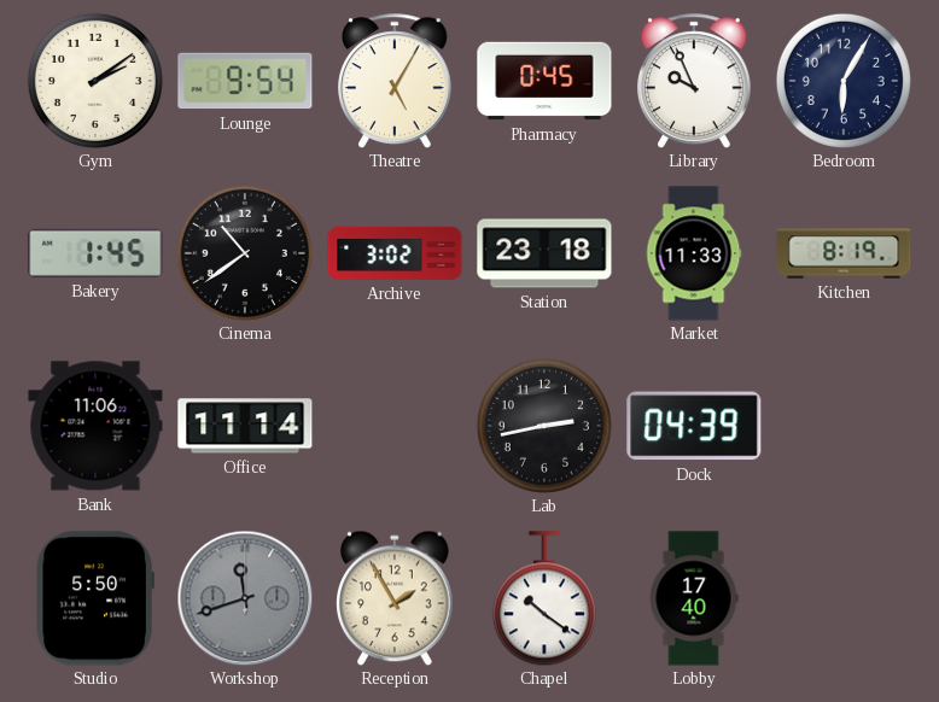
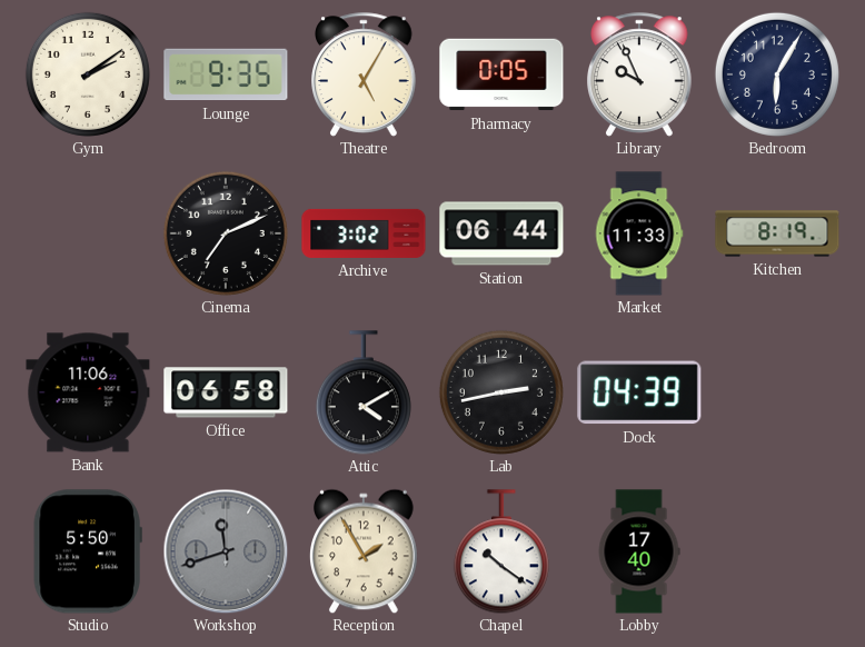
Lounge: 9:54 -> 9:35 (226, 74)
Pharmacy: 0:45 -> 0:05 (501, 74)
Bakery: 1:45 -> none (95, 253)
Cinema: 10:39 -> 7:11 (226, 233)
Station: 23:18 -> 06:44 (501, 233)
Office: 11:14 -> 06:58 (226, 392)
Attic: none -> 4:10 (364, 392)
